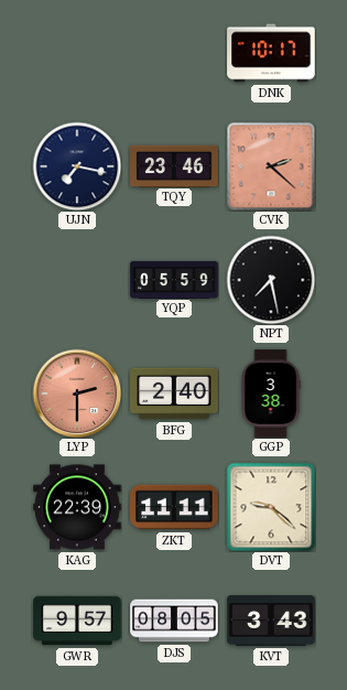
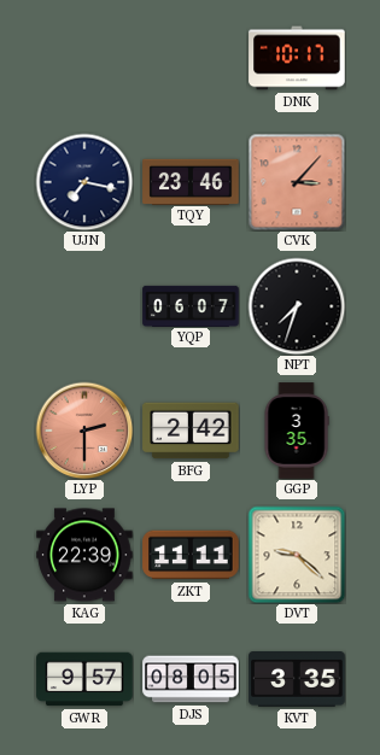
CVK: 2:22 -> 3:07 (297, 182)
YQP: 05:59 -> 06:07 (191, 305)
NPT: 7:28 -> 7:33 (297, 306)
BFG: 2:40 -> 2:42 (191, 431)
GGP: 3:38 -> 3:35 (297, 431)
KVT: 3:43 -> 3:35 (297, 680)
